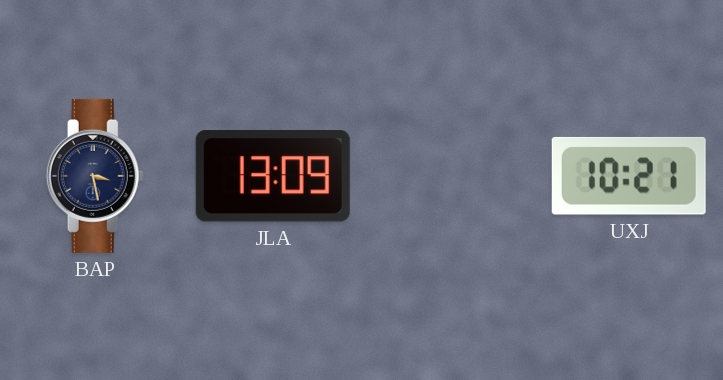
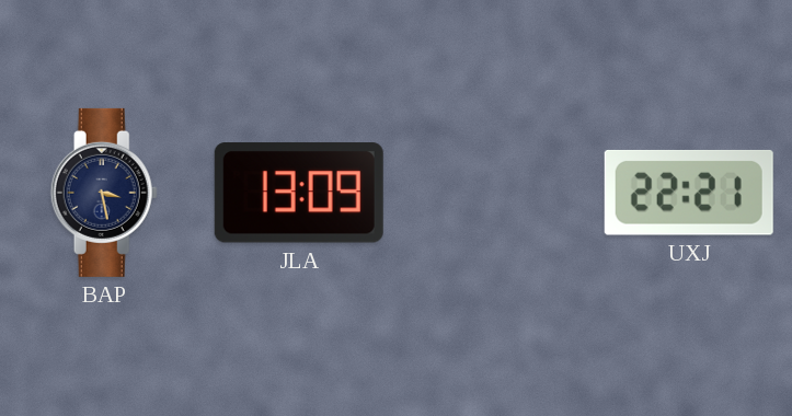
UXJ: 10:21 -> 22:21 (689, 193)
